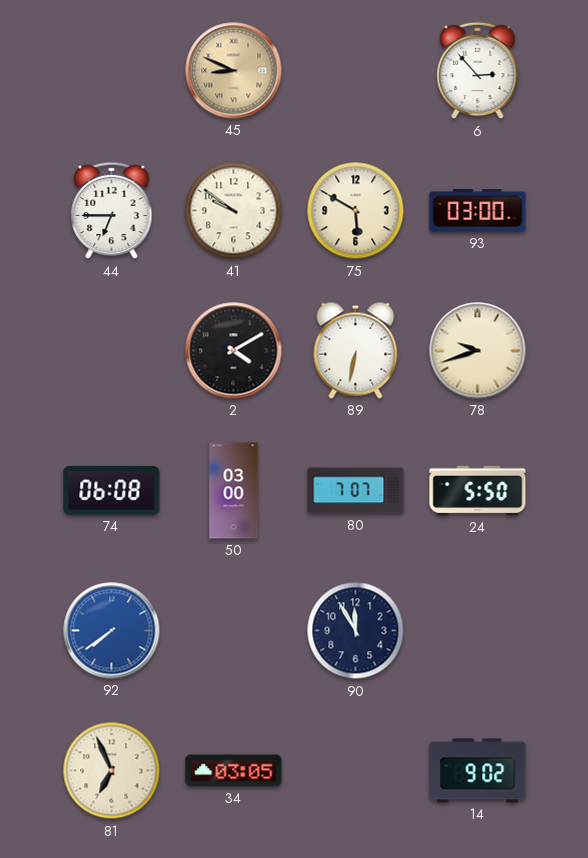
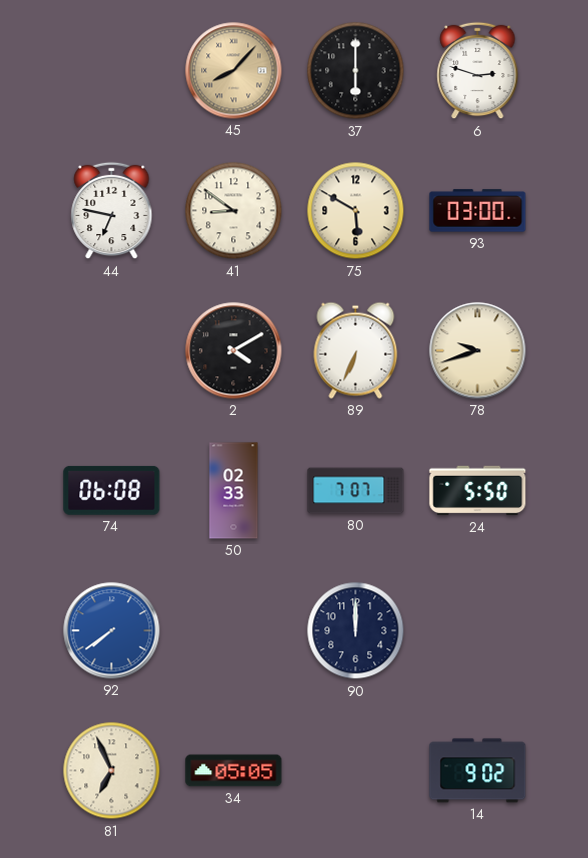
45: 8:49 -> 8:07 (234, 71)
37: none -> 6:00 (356, 71)
6: 2:53 -> 2:48 (478, 71)
44: 6:45 -> 6:47 (112, 211)
41: 9:51 -> 8:51 (234, 211)
89: 6:32 -> 6:34 (356, 350)
50: 03:00 -> 02:33 (234, 491)
90: 11:55 -> 12:00 (356, 631)
34: 03:05 -> 05:05 (234, 771)
